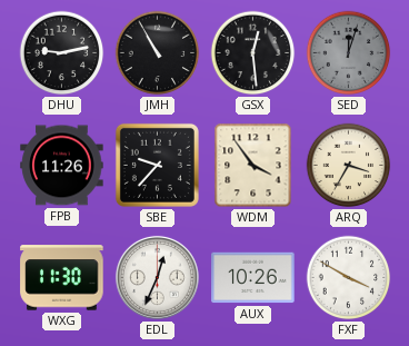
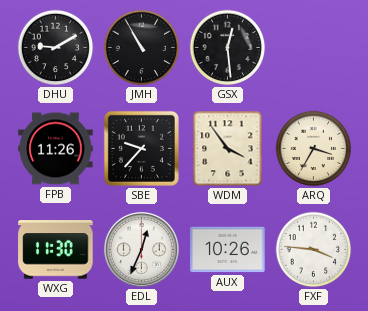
DHU: 9:13 -> 9:10 (56, 48)
SED: 12:03 -> none (349, 53)
FXF: 3:50 -> 3:46 (314, 250)
